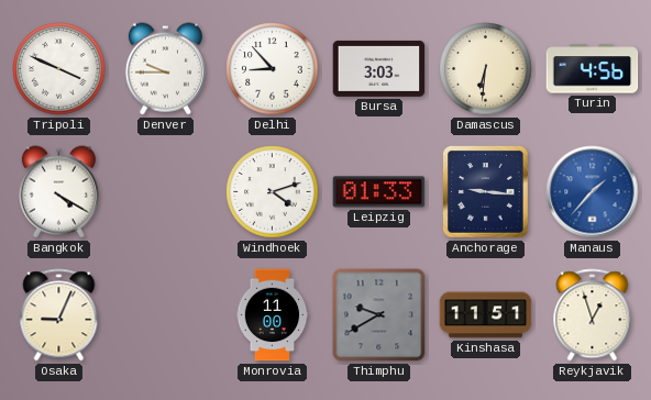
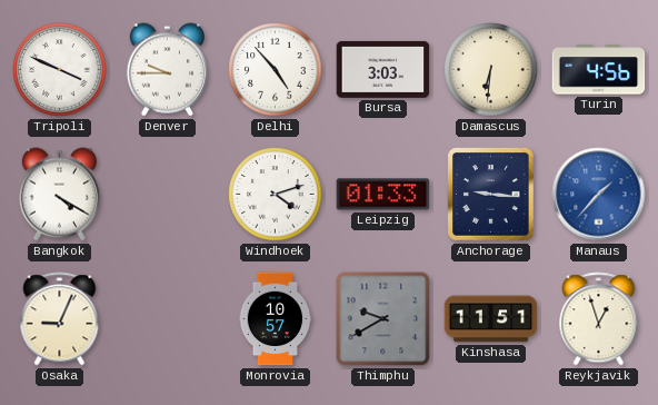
Delhi: 8:53 -> 4:53 (276, 70)
Monrovia: 11:00 -> 10:57 (276, 319)
